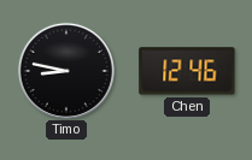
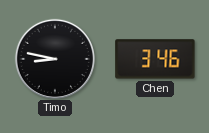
Chen: 12:46 -> 3:46 (155, 59)
